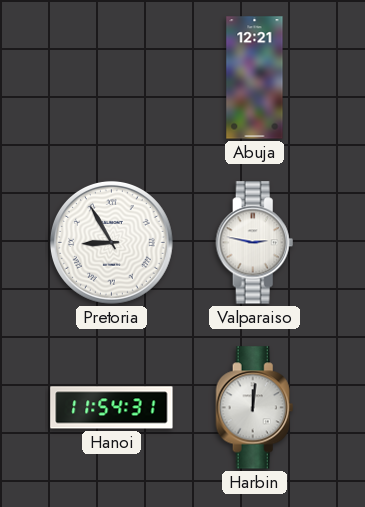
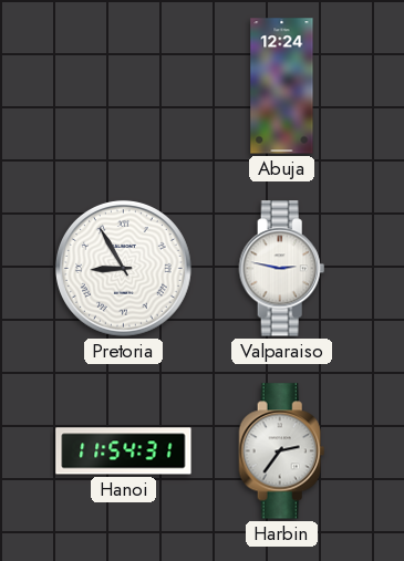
Abuja: 12:21 -> 12:24 (282, 86)
Harbin: 12:01 -> 2:36 (282, 451)
